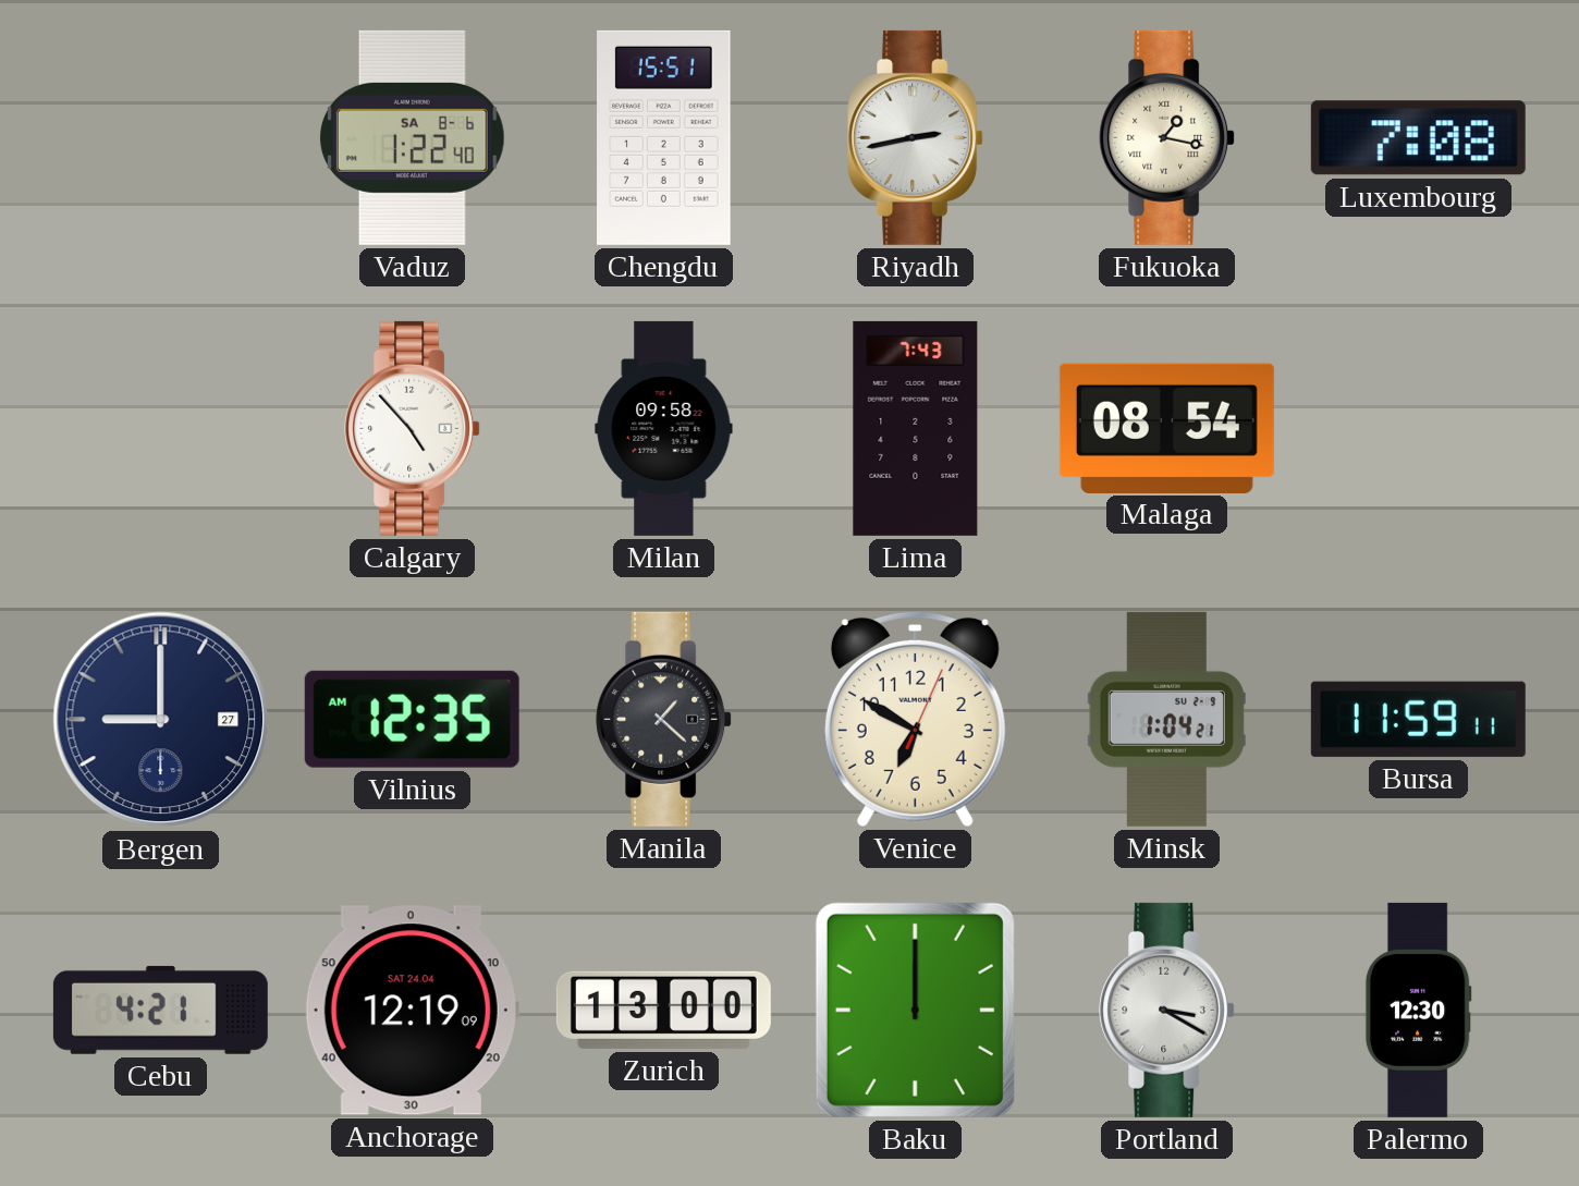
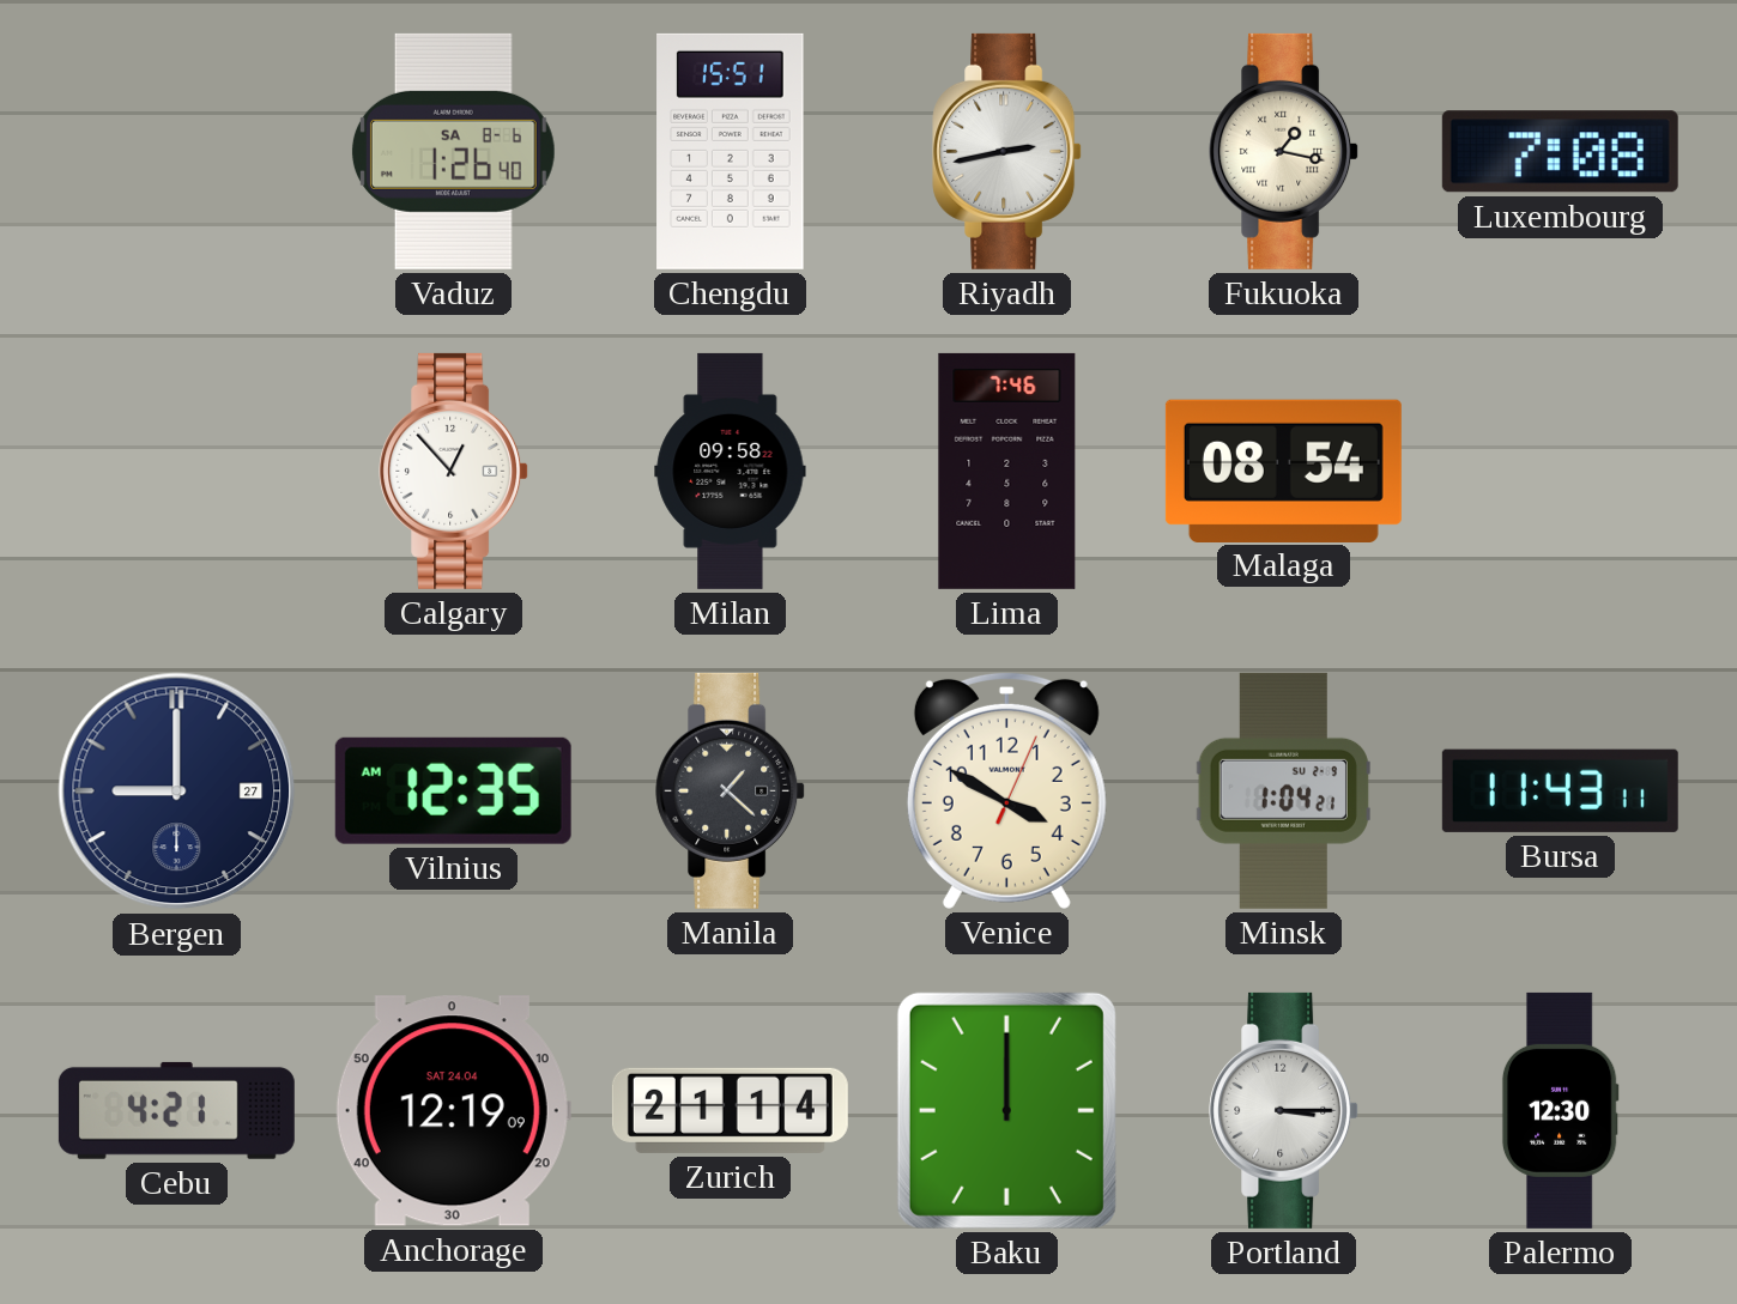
Vaduz: 1:22 -> 1:26 (453, 151)
Calgary: 4:53 -> 12:53 (454, 471)
Lima: 7:43 -> 7:46 (1007, 471)
Venice: 6:50 -> 3:50 (1006, 790)
Bursa: 11:59 -> 11:43 (1560, 790)
Zurich: 13:00 -> 21:14 (730, 1110)
Portland: 3:20 -> 3:15 (1284, 1110)
